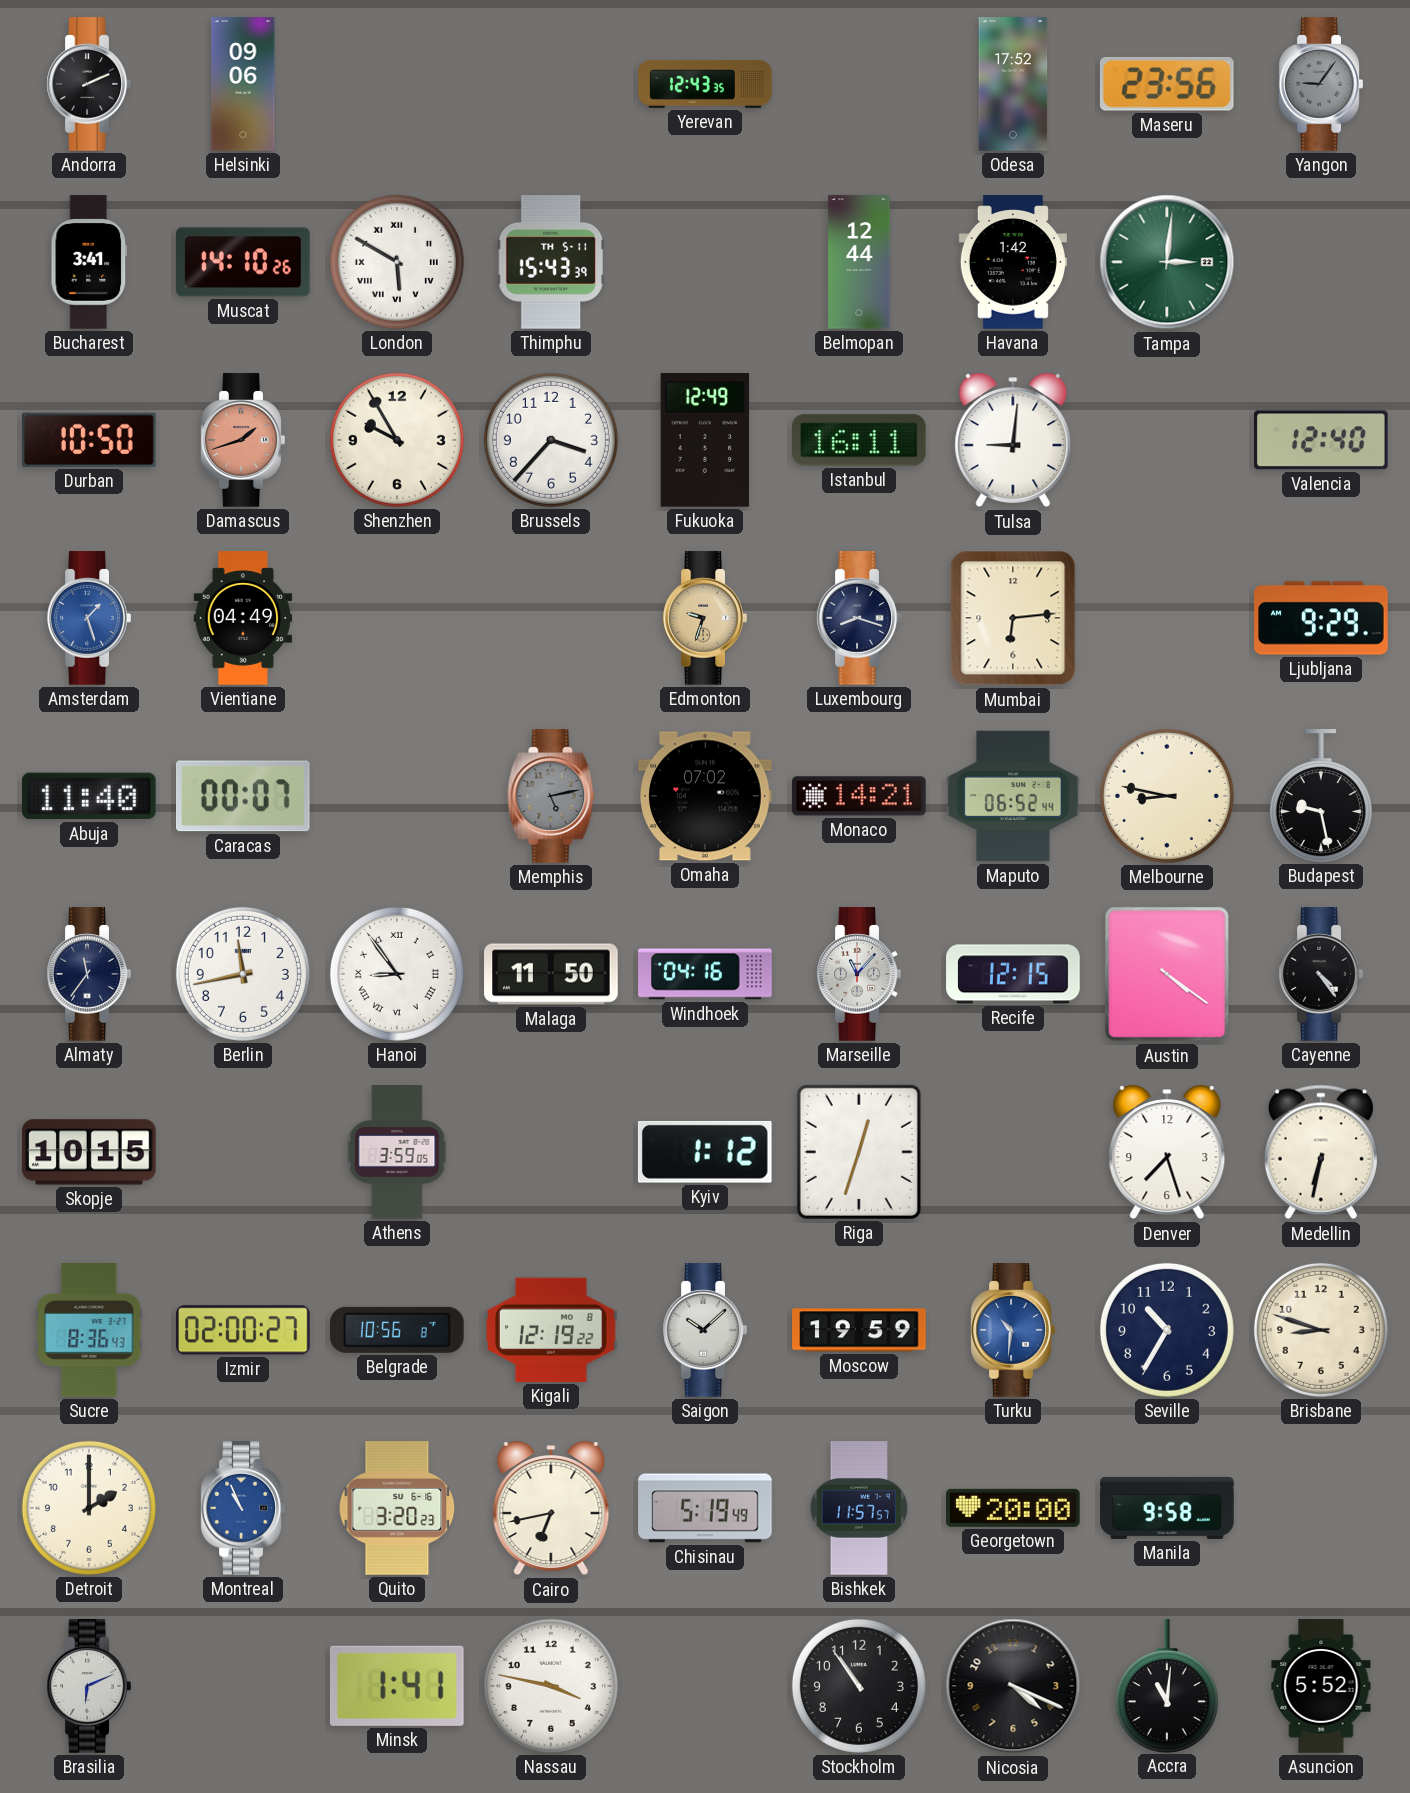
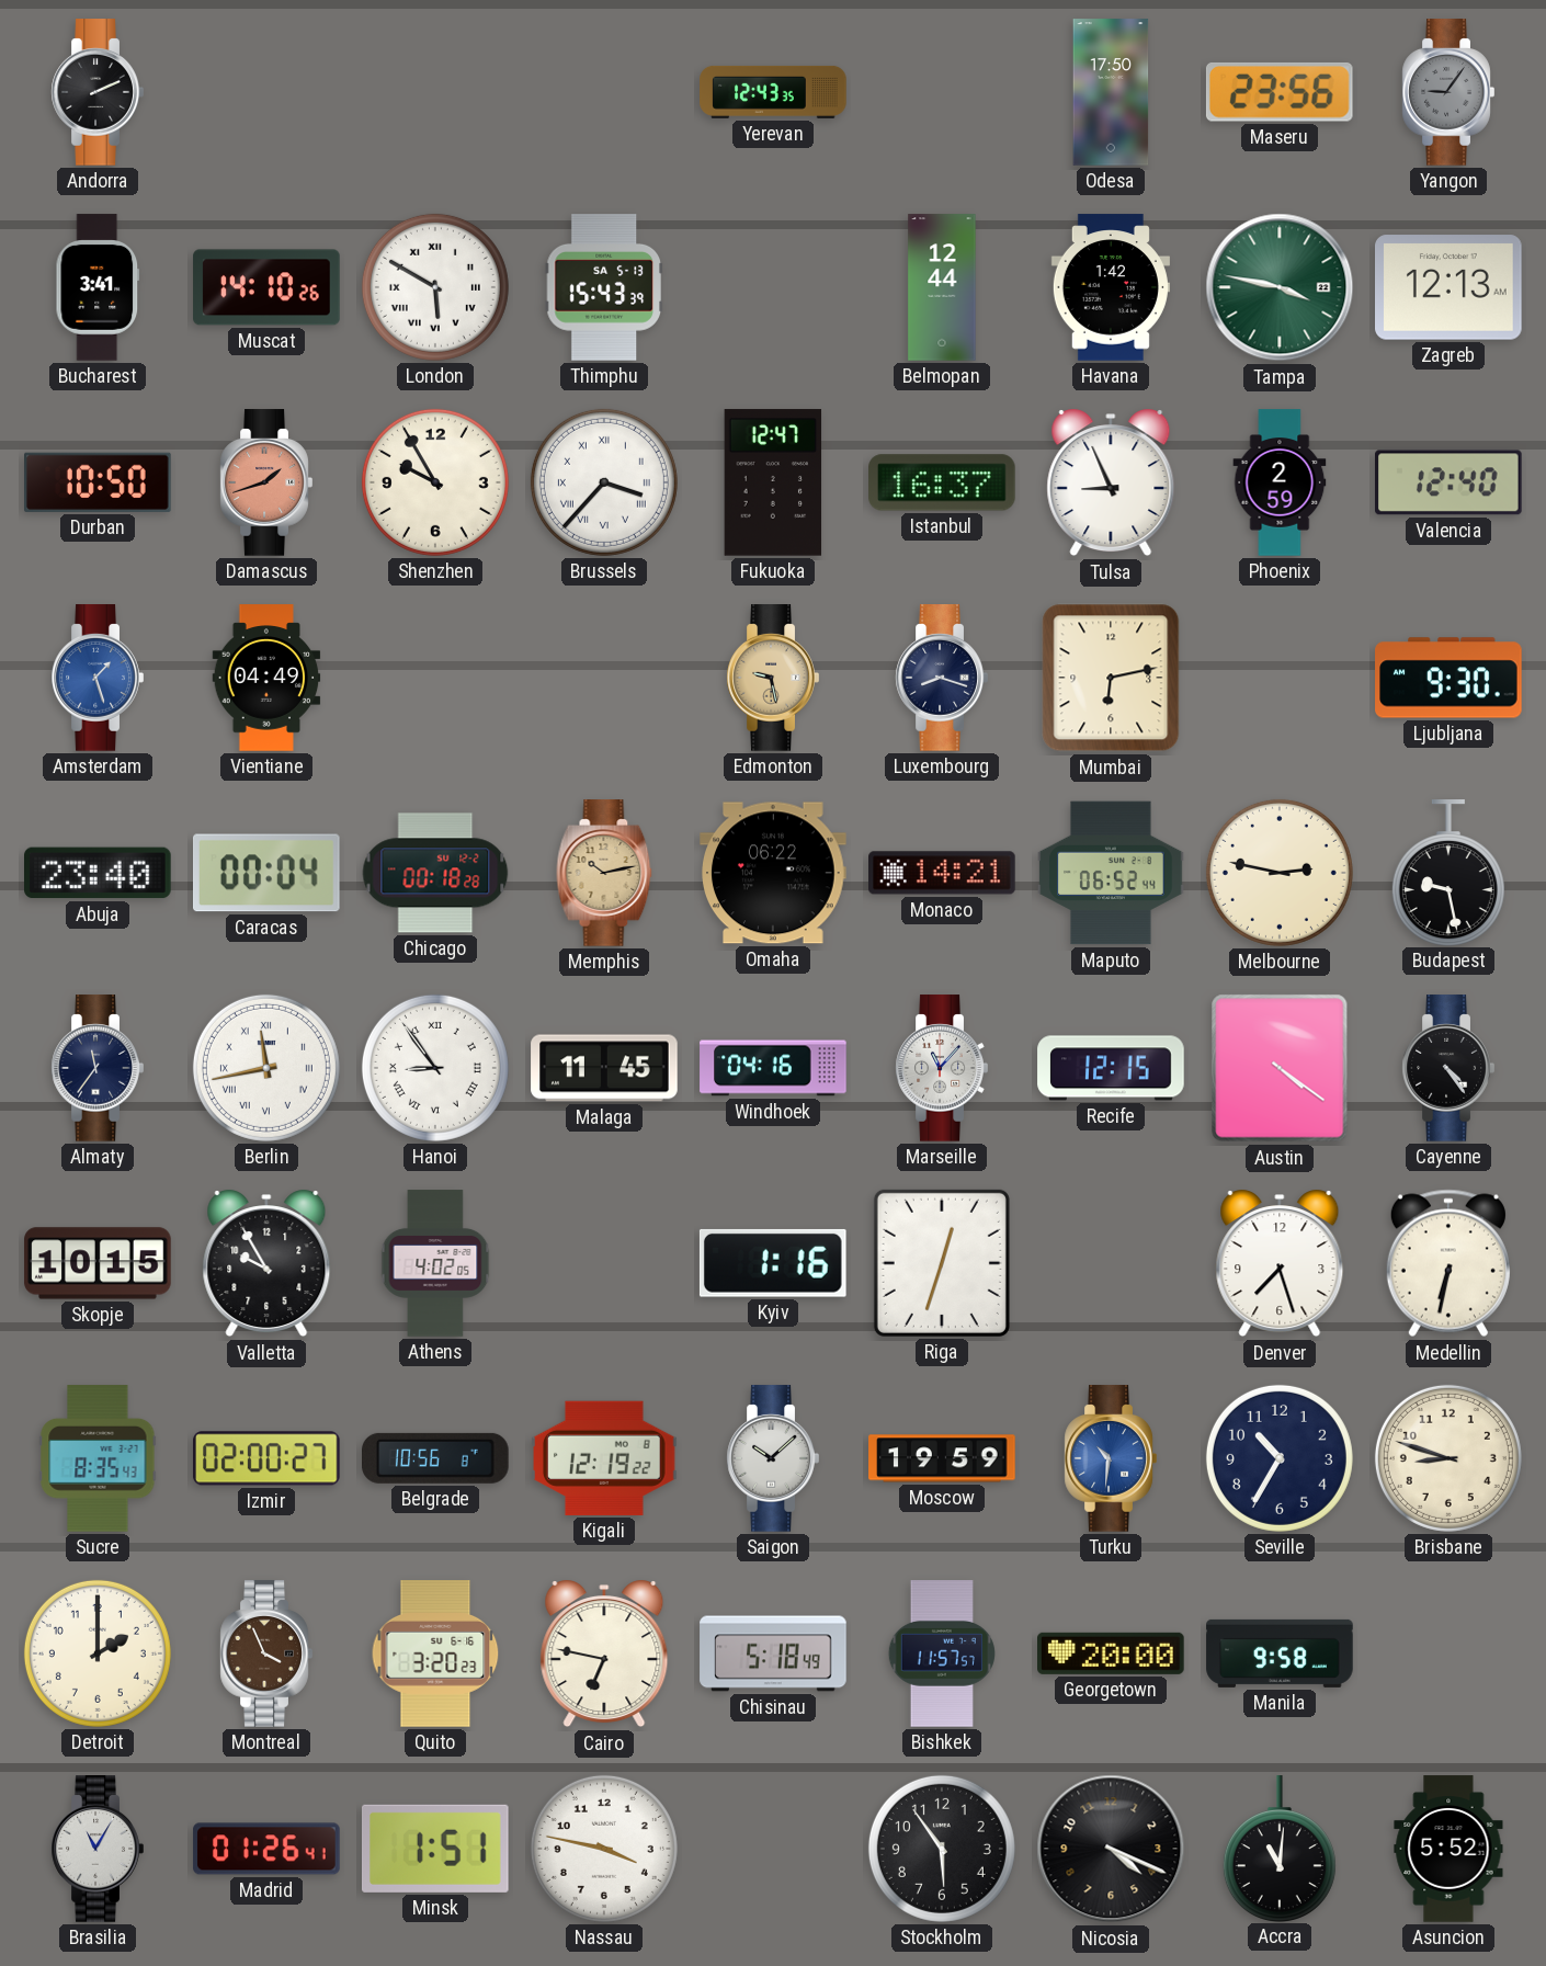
Helsinki: 09:06 -> none (243, 84)
Odesa: 17:52 -> 17:50 (1111, 92)
Thimphu date: TH 5-11 -> SA 5-13 (603, 287)
Tampa: 3:01 -> 3:47 (1280, 287)
Zagreb: none -> 12:13 (1450, 287)
Brussels numerals: Arabic -> Roman (604, 482)
Fukuoka: 12:49 -> 12:47 (773, 482)
Istanbul: 16:11 -> 16:37 (943, 482)
Tulsa: 9:01 -> 8:56 (1111, 482)
Phoenix: none -> 2:59 (1280, 482)
Edmonton: 9:33 -> 9:28 (773, 678)
Mumbai: 6:14 -> 6:13 (1111, 678)
Ljubljana: 9:29 -> 9:30 (1448, 678)
Abuja: 11:40 -> 23:40 (99, 873)
Caracas: 00:07 -> 00:04 (268, 873)
Chicago: none -> 00:18 (435, 873)
Memphis: 5:13 -> 10:13 (604, 873)
Memphis dial: grey -> champagne (604, 873)
Omaha: 07:02 -> 06:22 (773, 873)
Melbourne: 8:47 -> 2:47 (1280, 873)
Berlin numerals: Arabic -> Roman (266, 1068)
Malaga: 11:50 -> 11:45 (604, 1068)
Valletta: none -> 9:55 (266, 1263)
Athens: 3:59 -> 4:02 (435, 1263)
Kyiv: 1:12 -> 1:16 (773, 1263)
Sucre: 8:36 -> 8:35 (98, 1458)
Montreal: 10:56 -> 3:56 (266, 1654)
Montreal dial: blue -> brown (266, 1654)
Cairo: 6:43 -> 6:47 (604, 1654)
Chisinau: 5:19 -> 5:18 (773, 1654)
Brasilia: 6:11 -> 11:05 (98, 1849)
Madrid: none -> 01:26 (266, 1849)
Minsk: 1:41 -> 1:51 (435, 1849)
Stockholm: 10:54 -> 5:54 (942, 1849)
